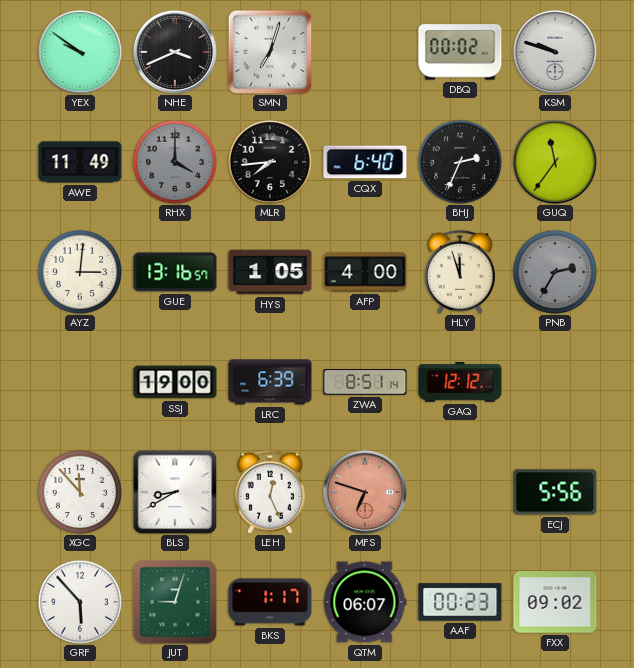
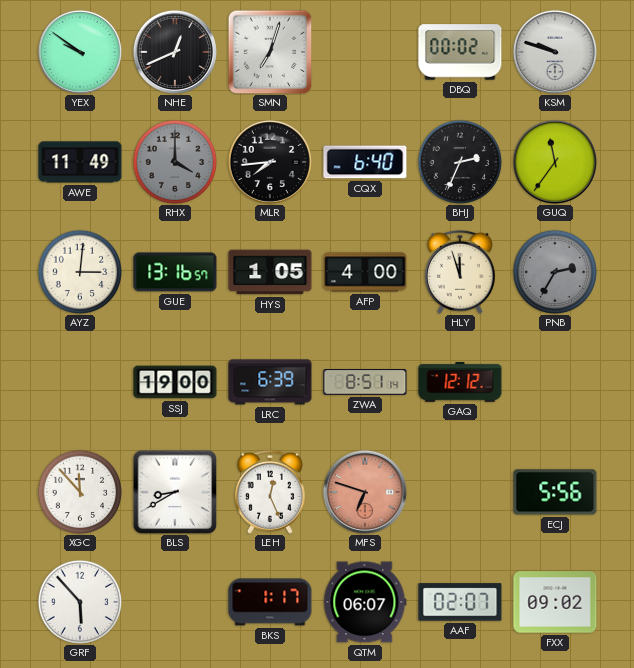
NHE: 3:41 -> 12:41 (175, 52)
JUT: 9:03 -> none (175, 602)
AAF: 00:23 -> 02:07 (460, 602)
